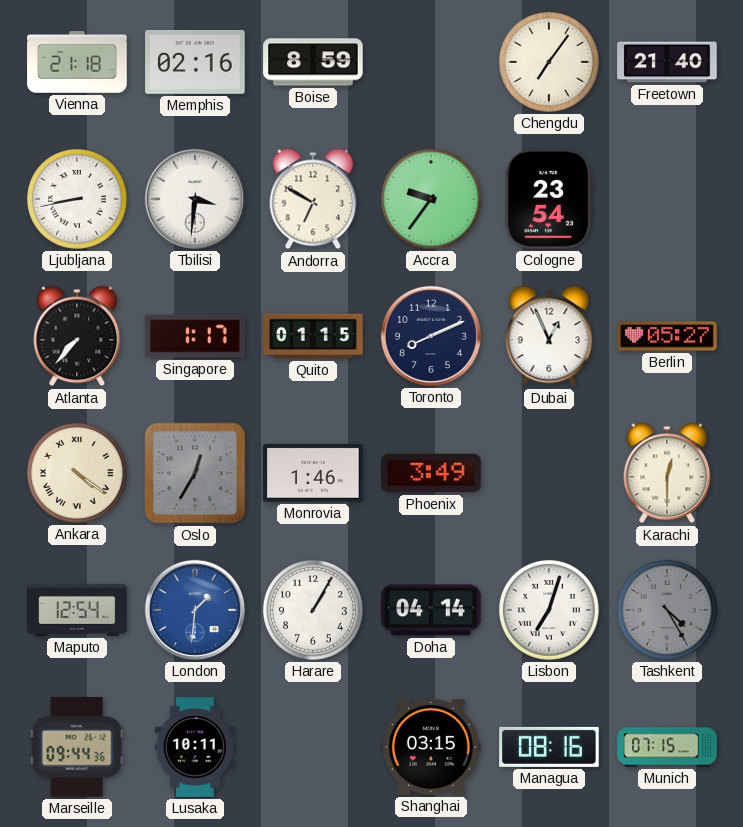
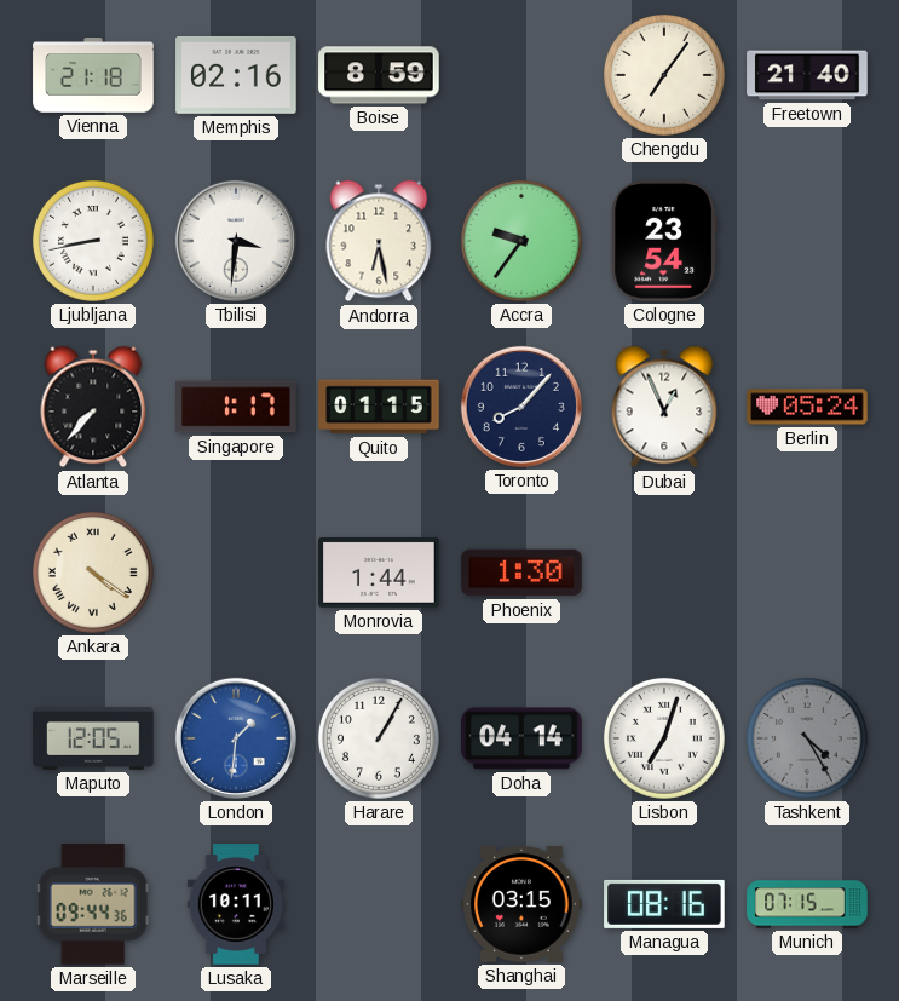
Andorra: 6:50 -> 6:28 (379, 241)
Toronto: 8:11 -> 8:07 (521, 407)
Berlin: 05:27 -> 05:24 (807, 407)
Oslo: 12:35 -> none (195, 473)
Monrovia: 1:46 -> 1:44 (379, 573)
Phoenix: 3:49 -> 1:30 (521, 573)
Karachi: 12:30 -> none (667, 473)
Maputo: 12:54 -> 12:05 (93, 740)
